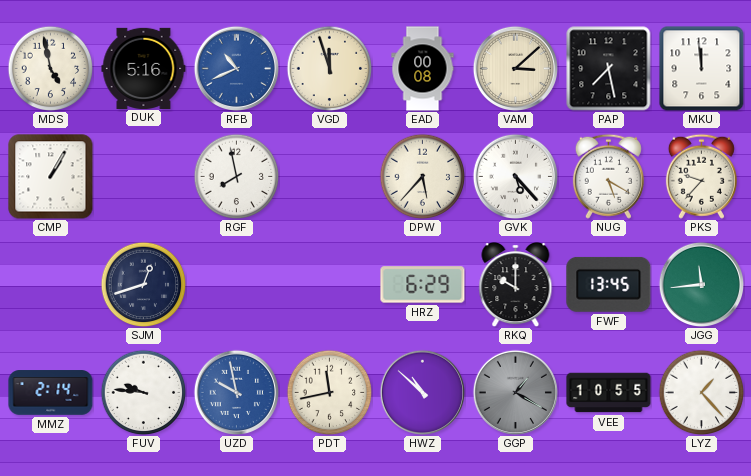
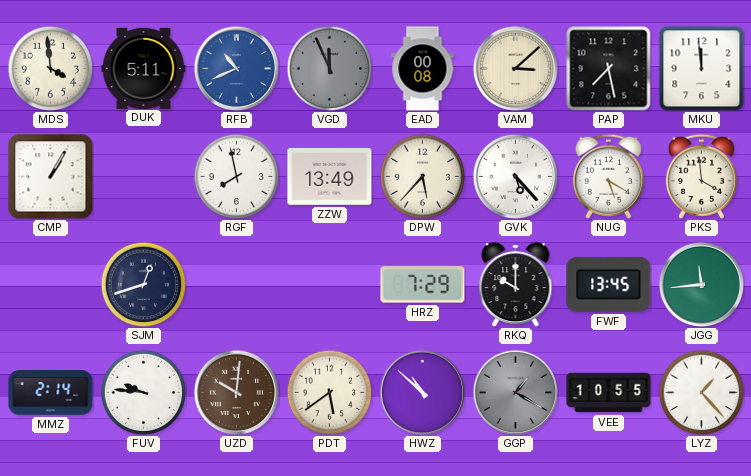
MDS: 4:58 -> 3:59 (50, 68)
DUK: 5:16 -> 5:11 (144, 68)
VGD: 11:57 -> 11:56 (329, 68)
VGD dial: cream -> grey (329, 68)
ZZW: none -> 13:49 (330, 177)
PKS: 9:37 -> 3:59 (701, 176)
HRZ: 6:29 -> 7:29 (423, 285)
UZD: 9:58 -> 10:01 (236, 392)
UZD dial: blue -> brown (236, 392)
PDT: 11:43 -> 5:39 (329, 392)
